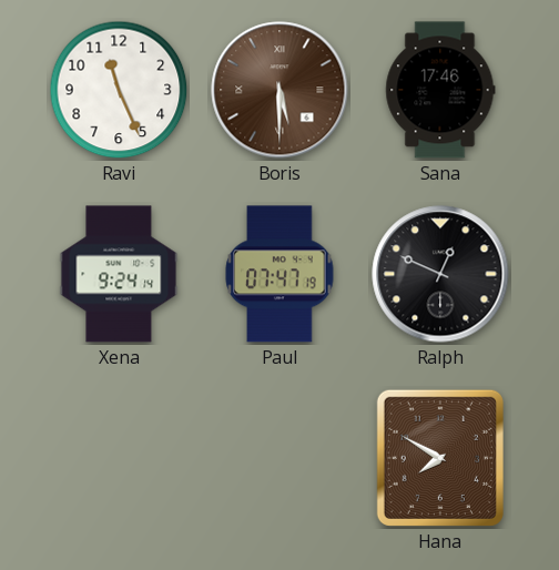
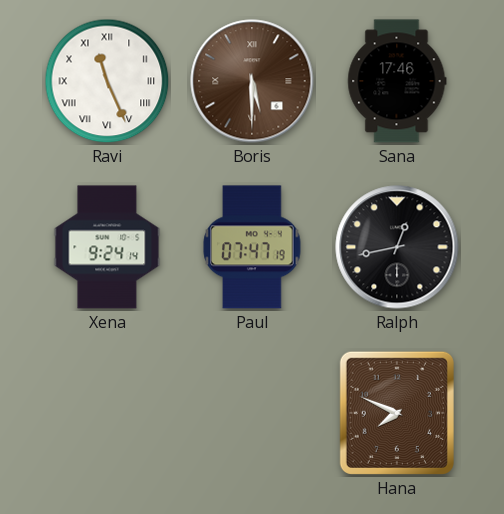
Ravi numerals: Arabic -> Roman (107, 81)
Ralph: 12:49 -> 12:43 (397, 247)
Hana: 7:50 -> 7:49 (397, 413)
